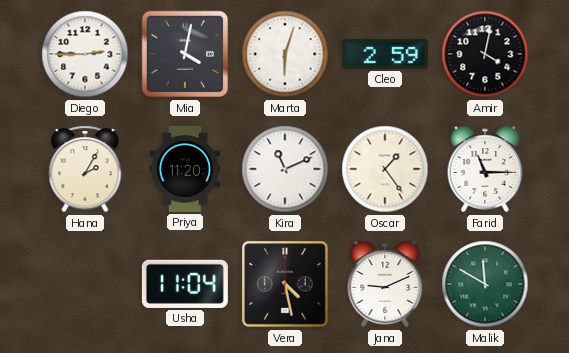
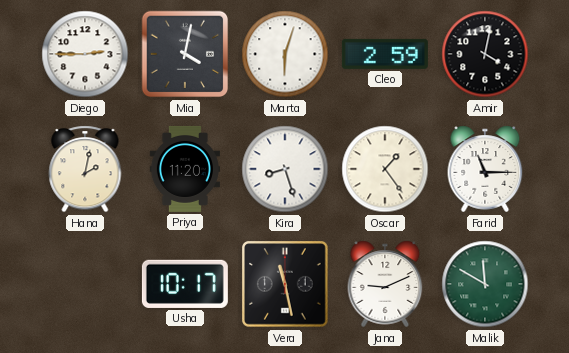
Hana: 2:05 -> 2:02 (85, 169)
Kira: 11:11 -> 8:27 (285, 169)
Usha: 11:04 -> 10:17 (185, 284)
Vera: 4:28 -> 11:28 (285, 284)
